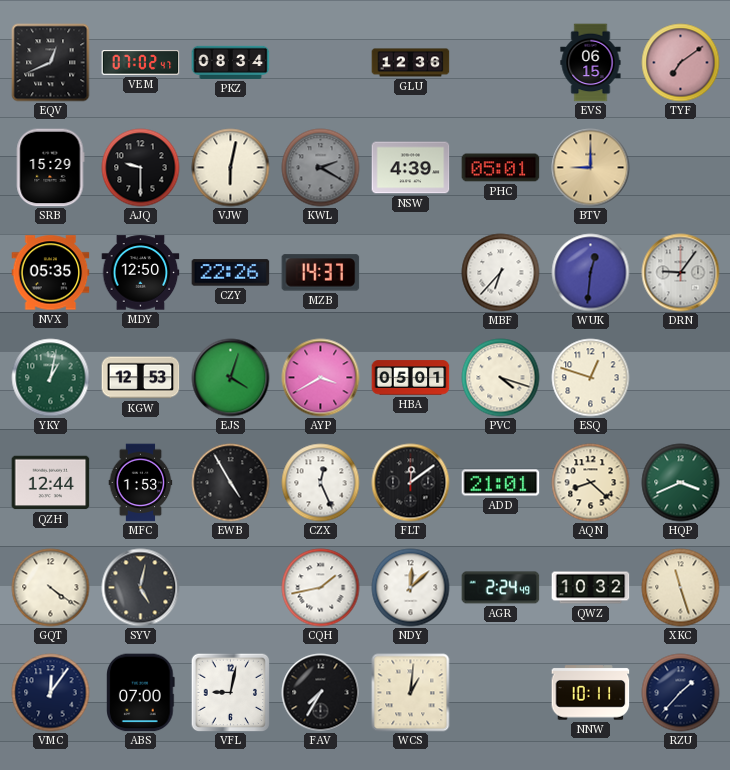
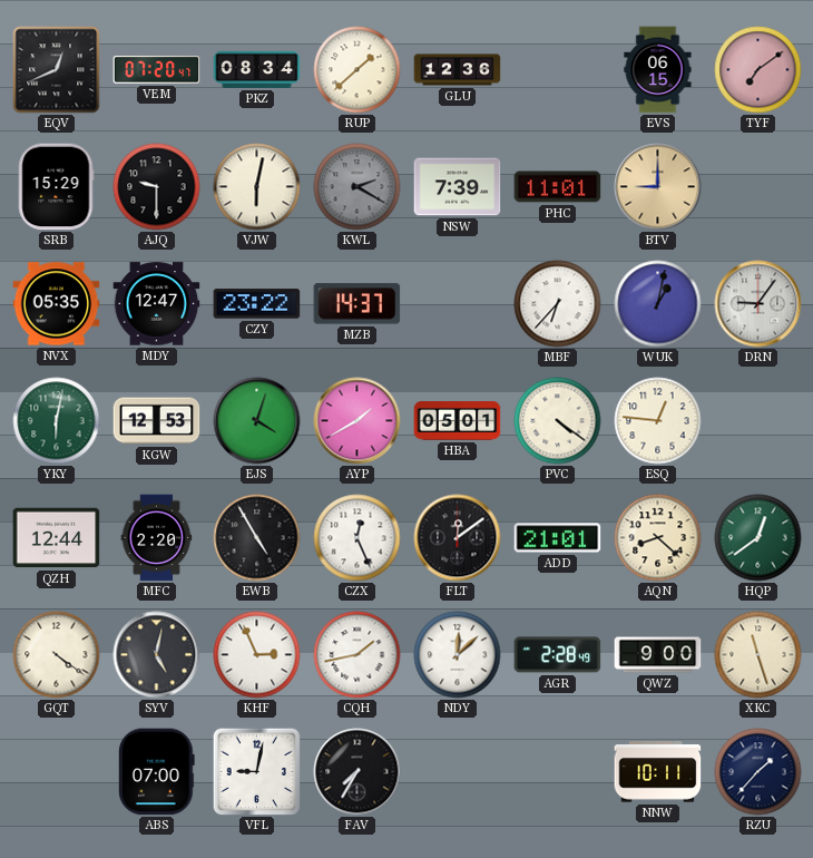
VEM: 07:02 -> 07:20 (157, 70)
RUP: none -> 1:38 (357, 70)
NSW: 4:39 -> 7:39 (458, 187)
PHC: 05:01 -> 11:01 (558, 187)
MDY: 12:50 -> 12:47 (157, 304)
CZY: 22:26 -> 23:22 (257, 304)
WUK: 12:31 -> 1:02 (658, 304)
YKY: 1:02 -> 6:02 (57, 421)
AYP: 3:40 -> 1:40 (357, 421)
PVC: 4:18 -> 4:21 (558, 421)
ESQ: 12:48 -> 12:46 (658, 421)
MFC: 1:53 -> 2:20 (157, 538)
HQP: 3:41 -> 12:39 (758, 538)
KHF: none -> 2:56 (257, 655)
AGR: 2:24 -> 2:28 (558, 655)
QWZ: 10:32 -> 9:00 (658, 655)
VMC: 12:06 -> none (51, 693)
WCS: 1:01 -> none (411, 693)
